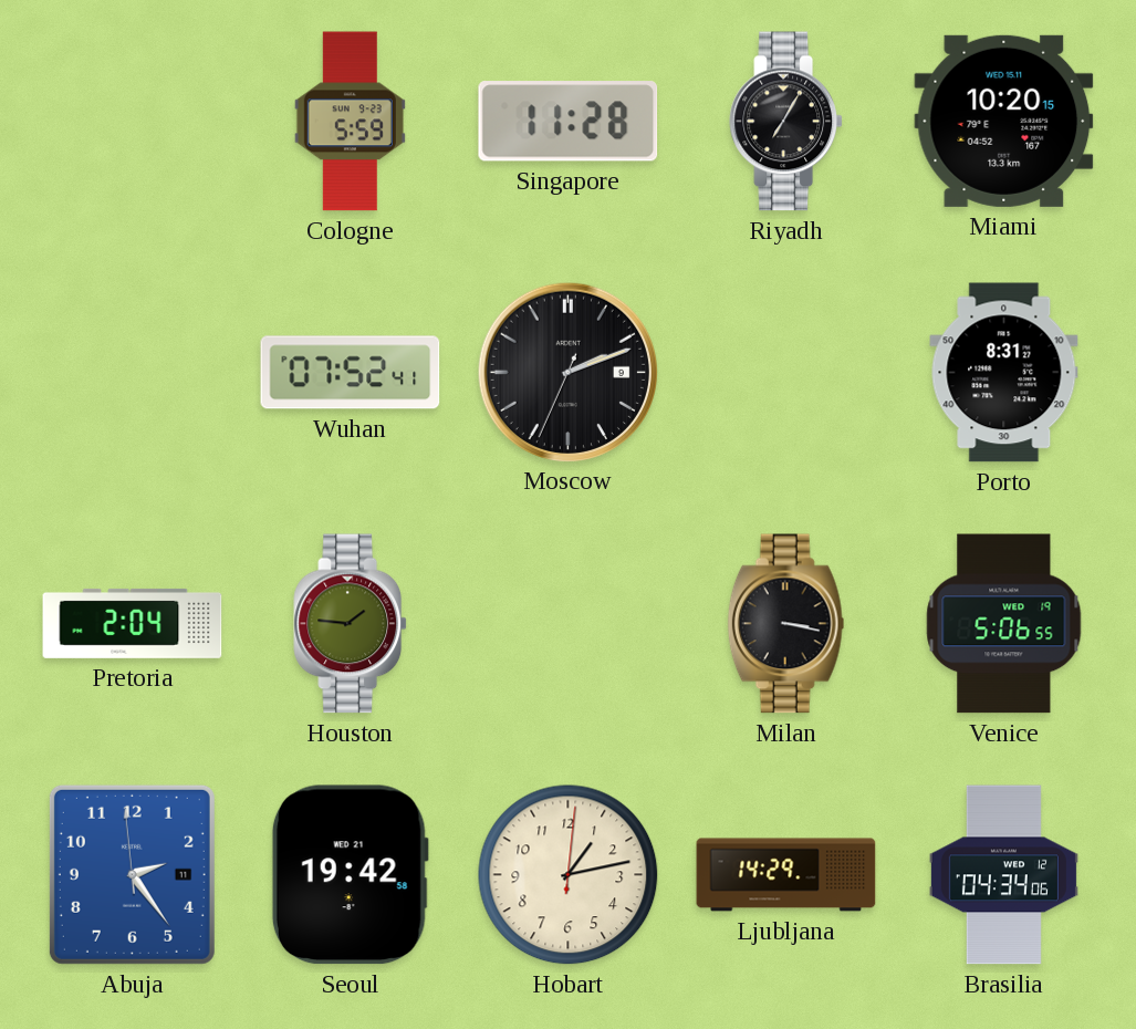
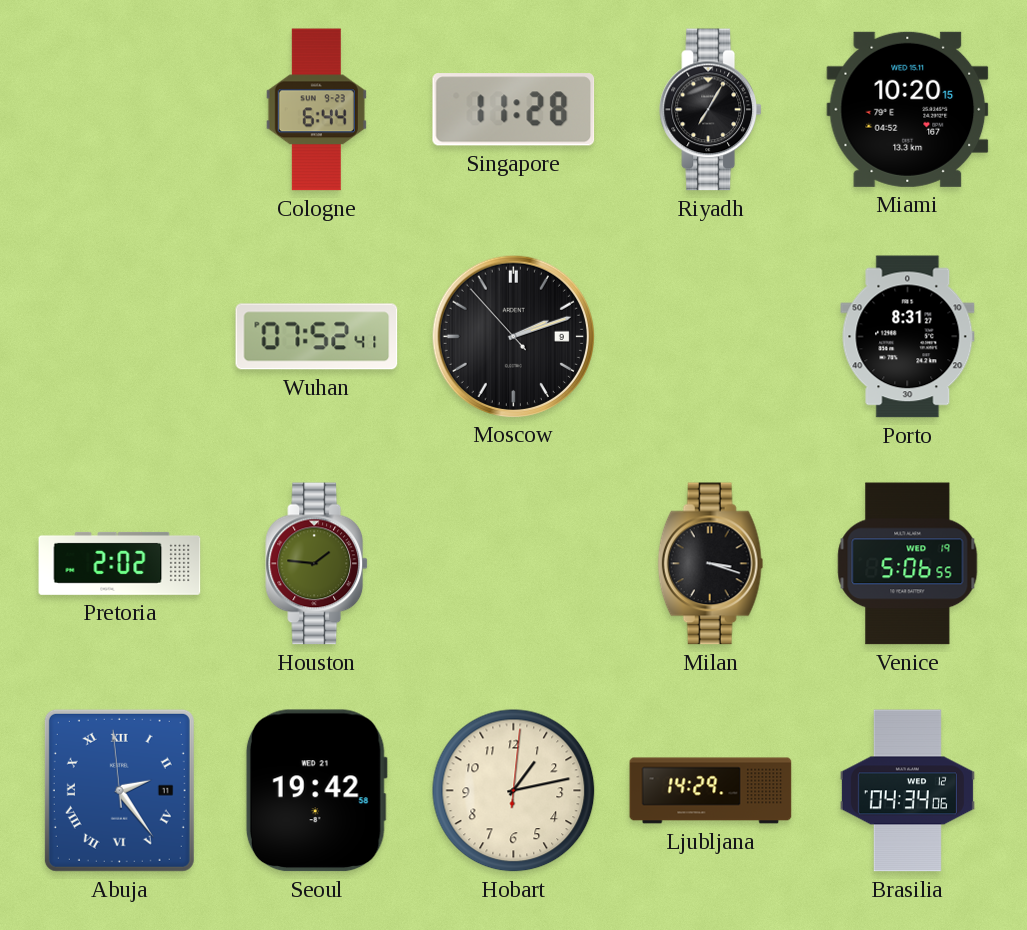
Cologne: 5:59 -> 6:44 (316, 110)
Moscow: 2:11:34 -> 2:11:53 (513, 336)
Pretoria: 2:04 -> 2:02 (120, 563)
Milan: 3:17 -> 3:18 (711, 564)
Abuja numerals: Arabic -> Roman (119, 790)
